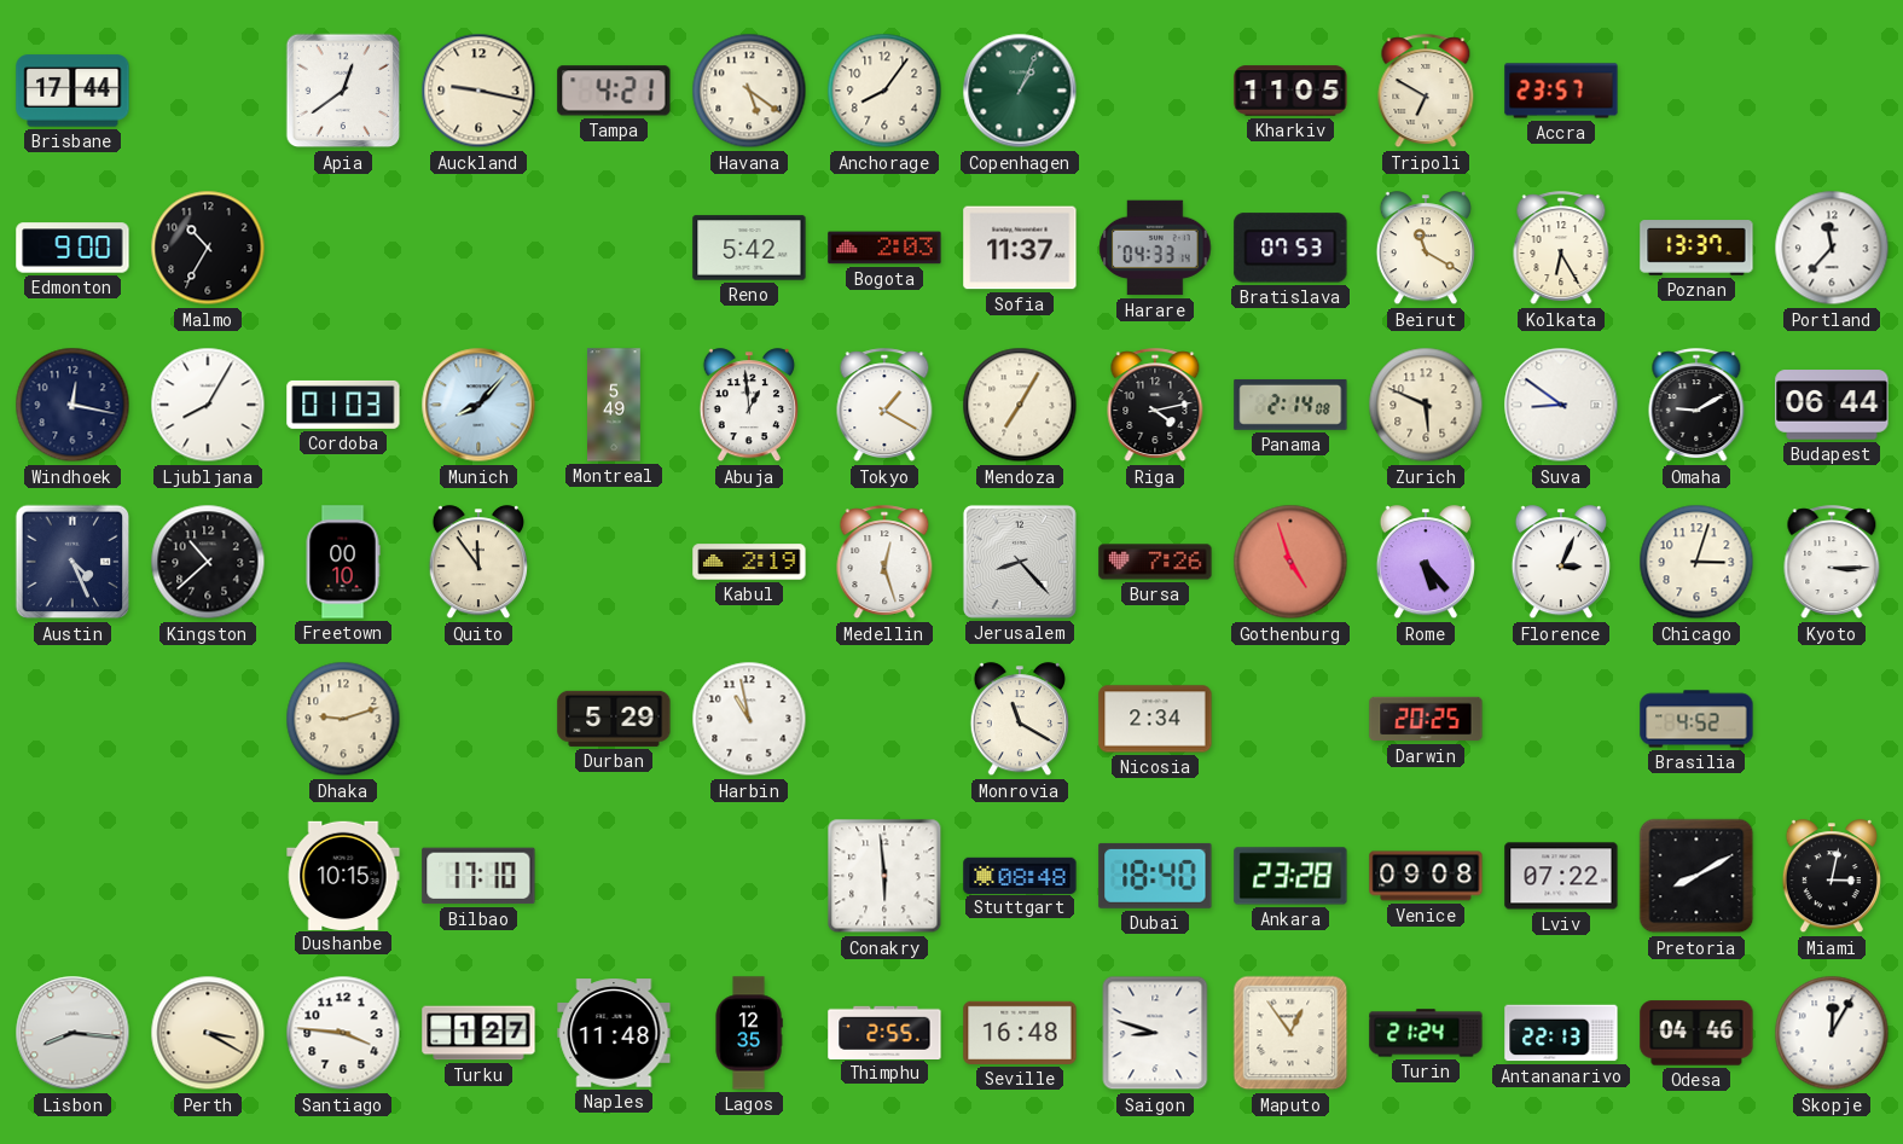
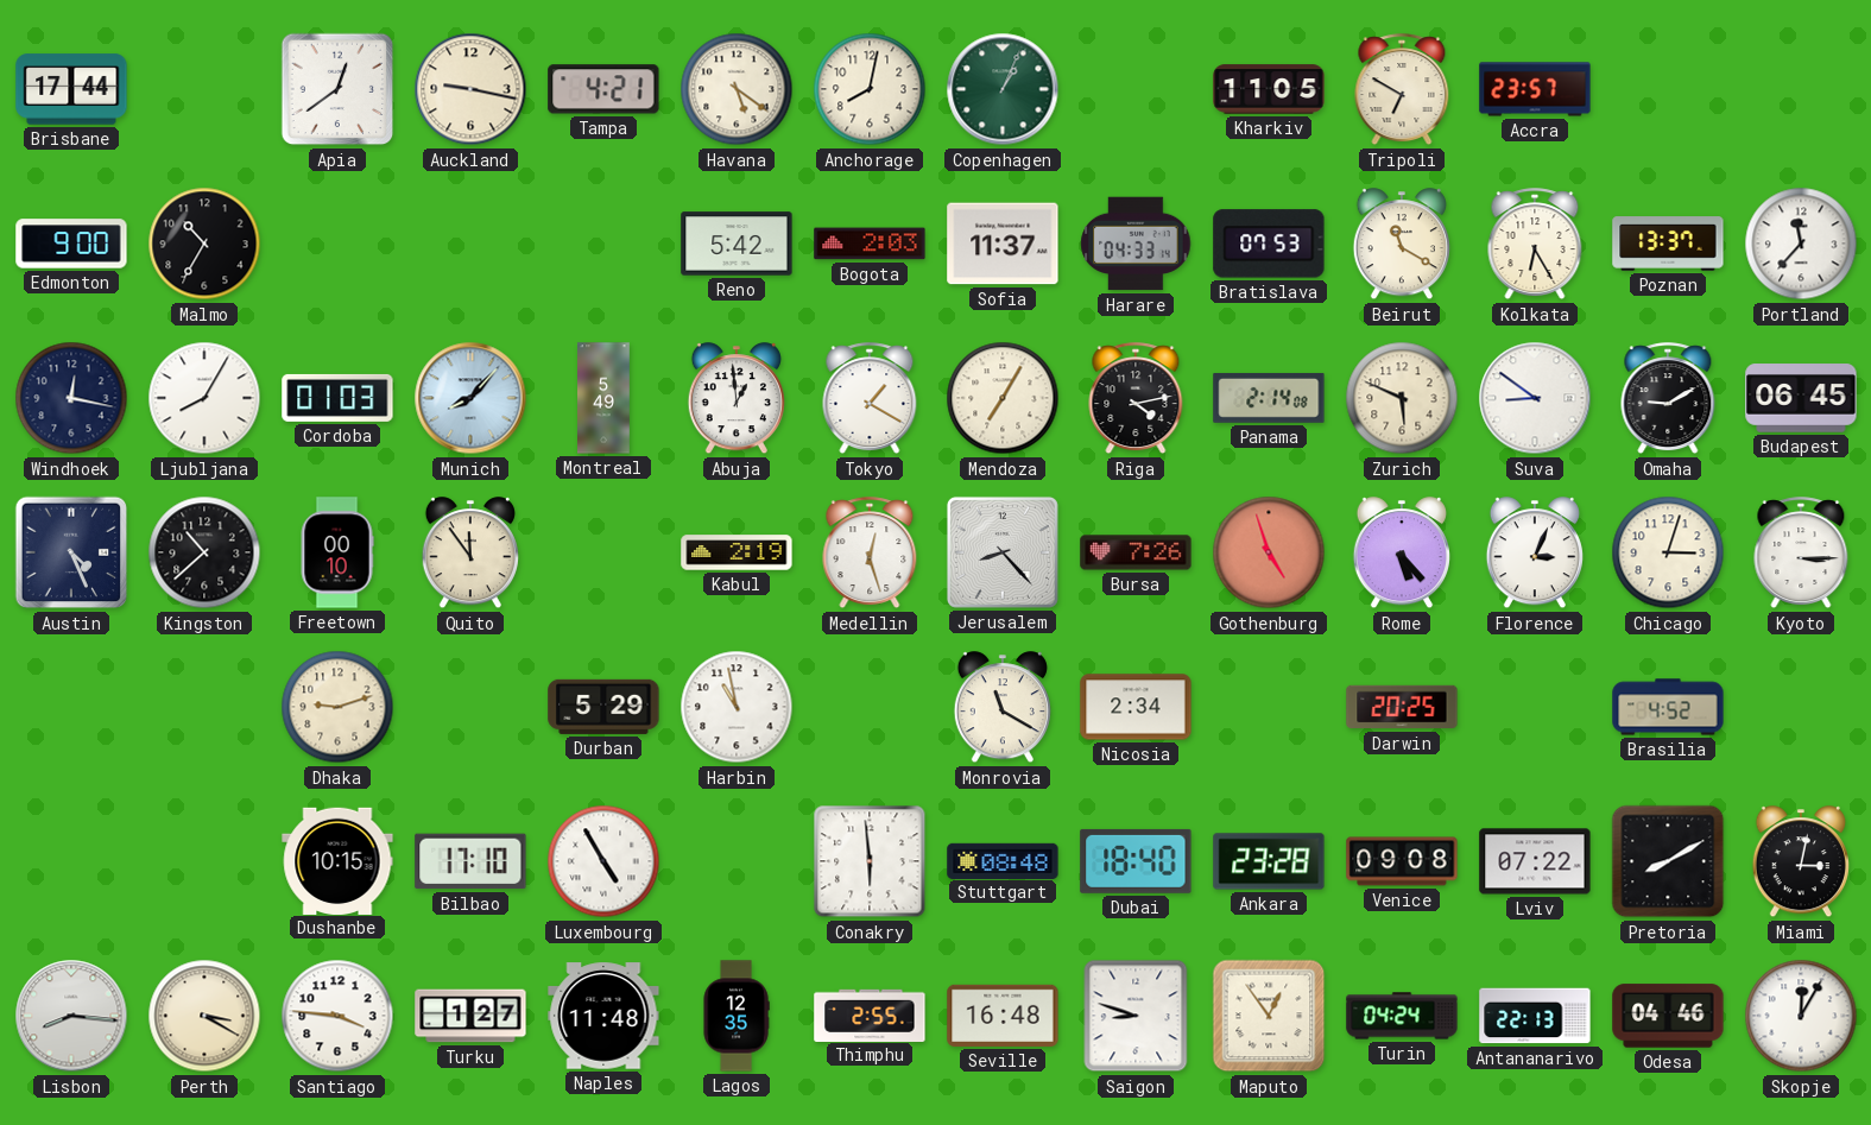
Anchorage: 8:06 -> 8:02 (870, 89)
Budapest: 06:44 -> 06:45 (1801, 398)
Luxembourg: none -> 4:55 (603, 861)
Turin: 21:24 -> 04:24 (1402, 1016)
